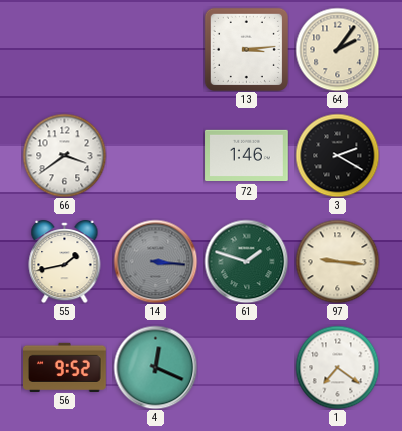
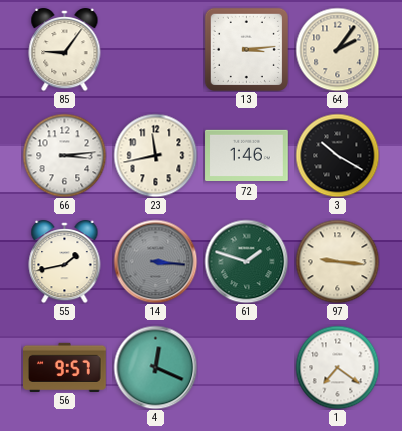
85: none -> 9:06 (65, 49)
66: 3:39 -> 3:14 (64, 155)
23: none -> 11:43 (155, 155)
3: 2:20 -> 10:20 (337, 155)
56: 9:52 -> 9:57 (65, 367)
